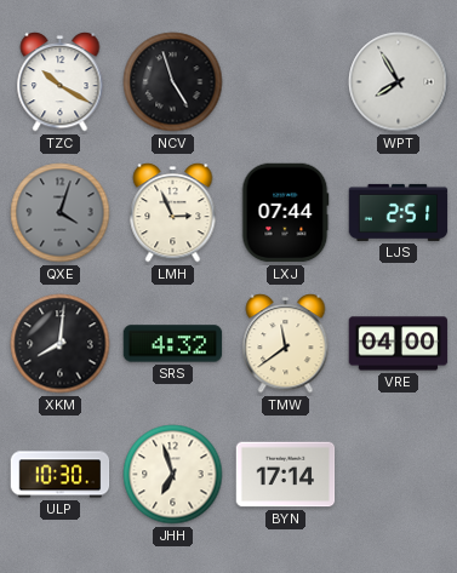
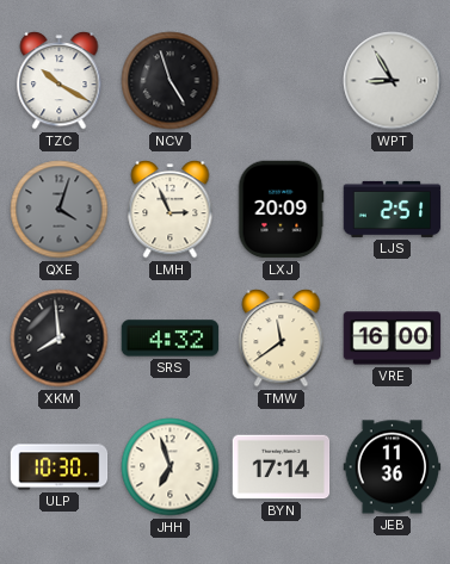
WPT: 7:55 -> 8:55 (393, 81)
LXJ: 07:44 -> 20:09 (281, 210)
XKM: 8:01 -> 7:59 (60, 339)
VRE: 04:00 -> 16:00 (393, 339)
JEB: none -> 11:36 (393, 467)
